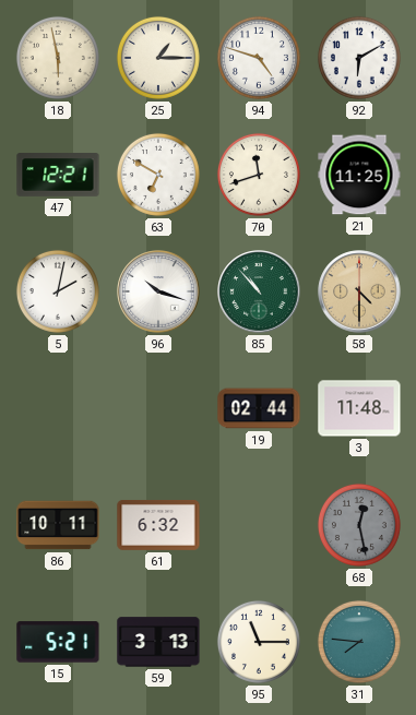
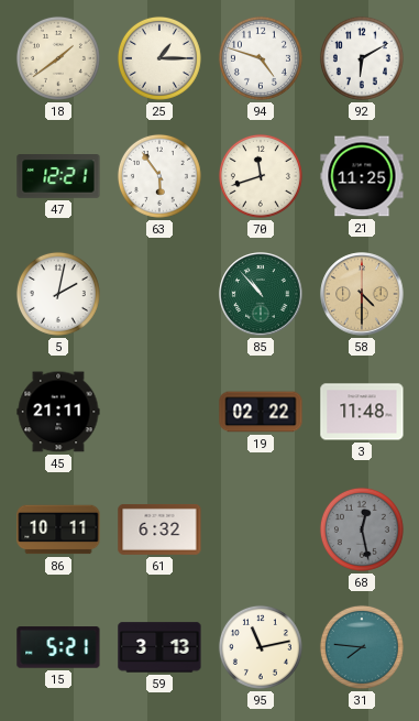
18: 5:58 -> 1:39 (58, 58)
63: 6:50 -> 5:54 (159, 176)
96: 10:18 -> none (158, 291)
45: none -> 21:11 (58, 412)
19: 02:44 -> 02:22 (261, 412)
95: 11:15 -> 11:13 (261, 647)
